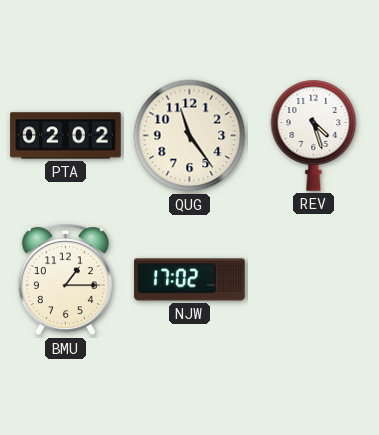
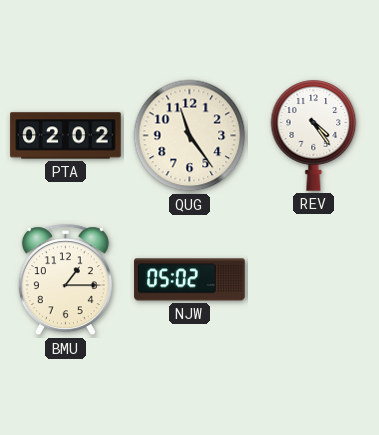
REV: 4:27 -> 4:24 (314, 135)
NJW: 17:02 -> 05:02 (190, 280)
